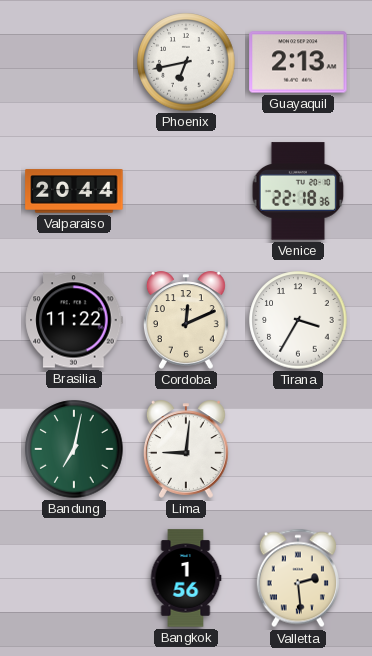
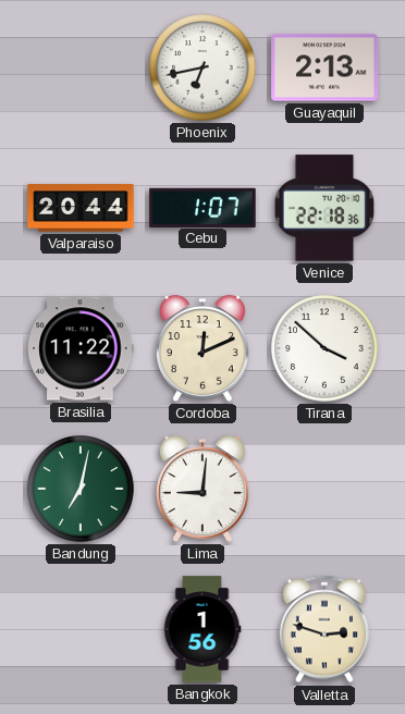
Cebu: none -> 1:07 (202, 207)
Tirana: 3:35 -> 3:52 (324, 348)
Valletta: 2:29 -> 2:48 (324, 629)
